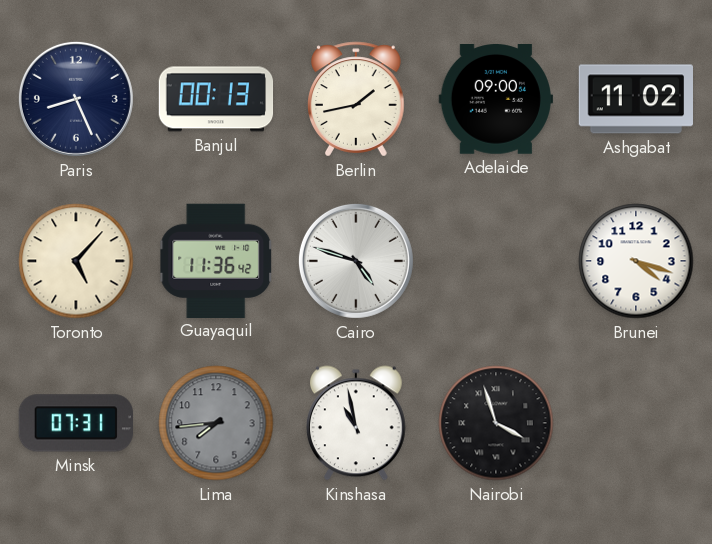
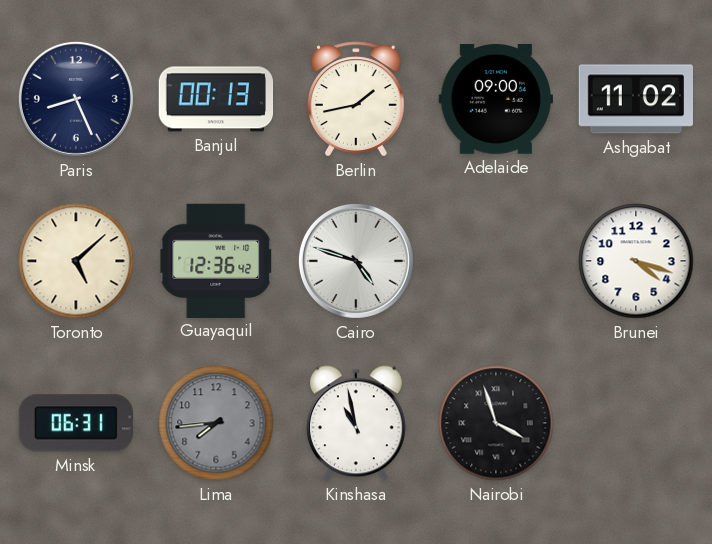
Toronto: 5:07 -> 5:08 (76, 261)
Guayaquil: 11:36 -> 12:36 (216, 260)
Minsk: 07:31 -> 06:31 (75, 423)
